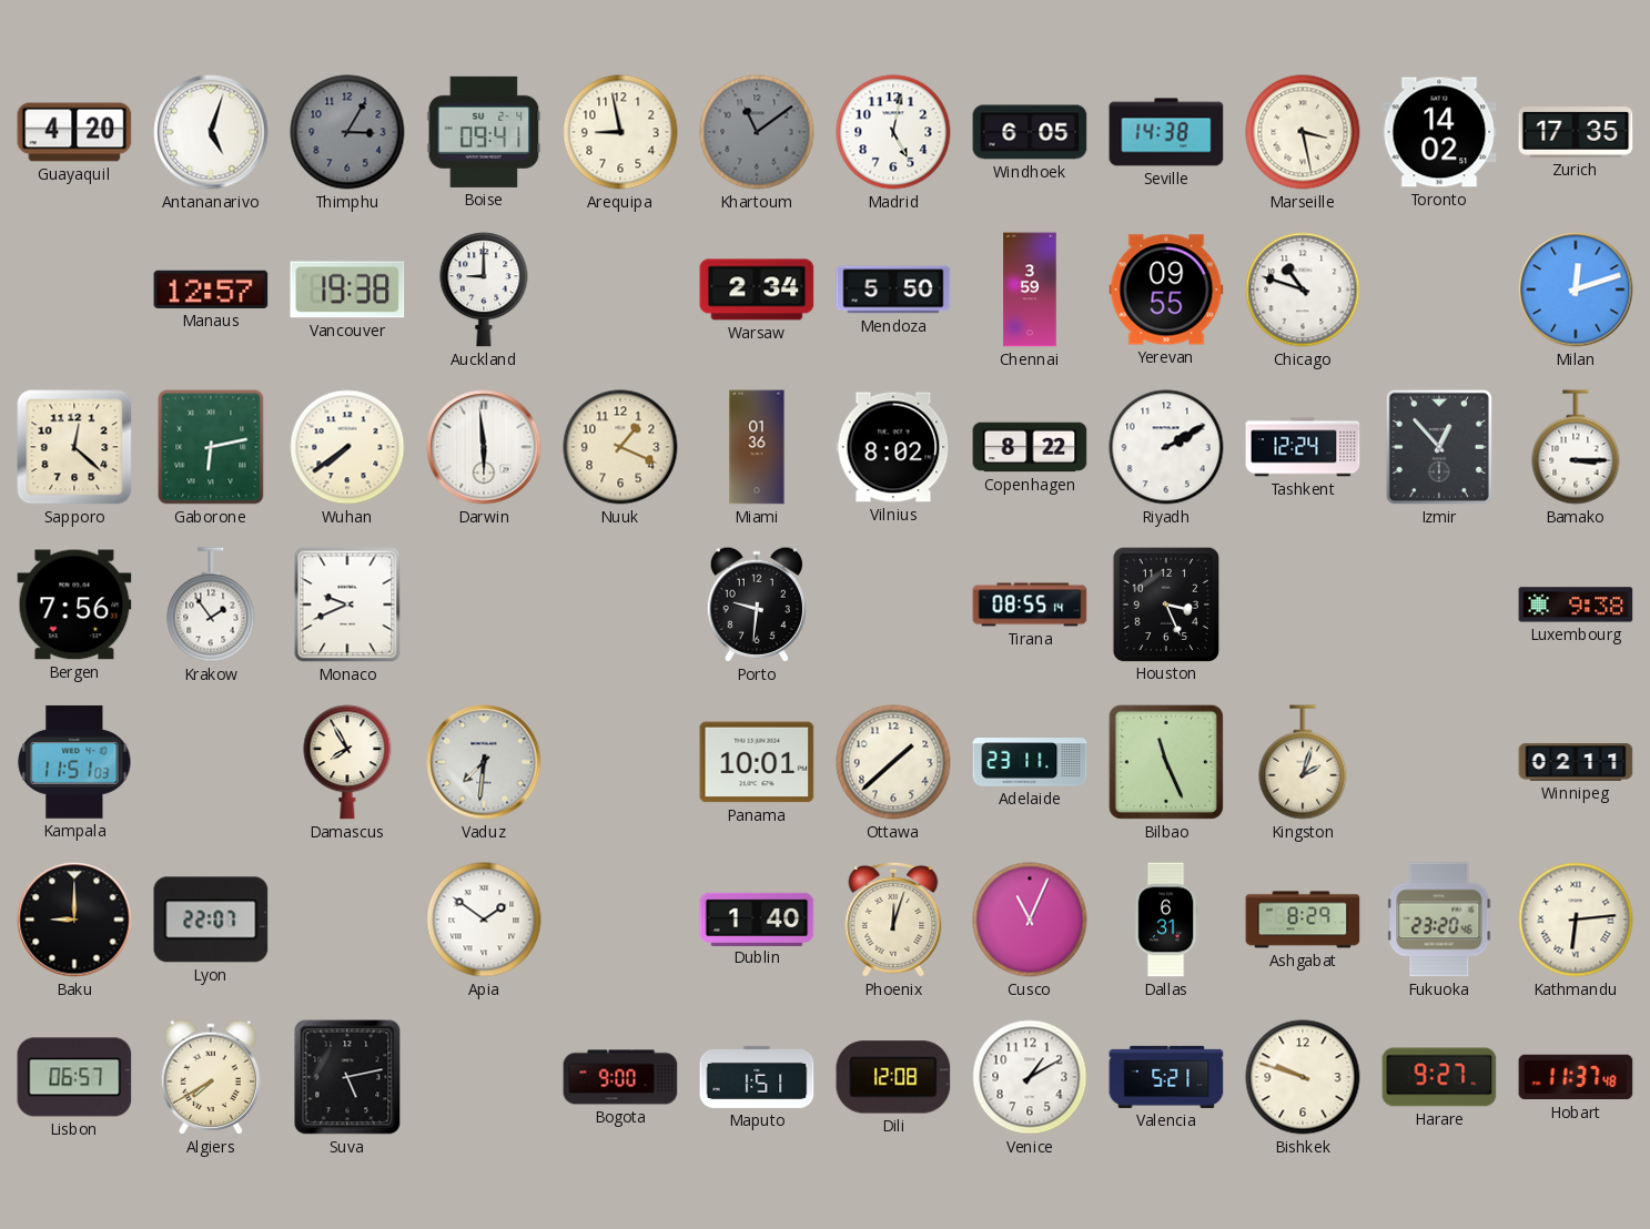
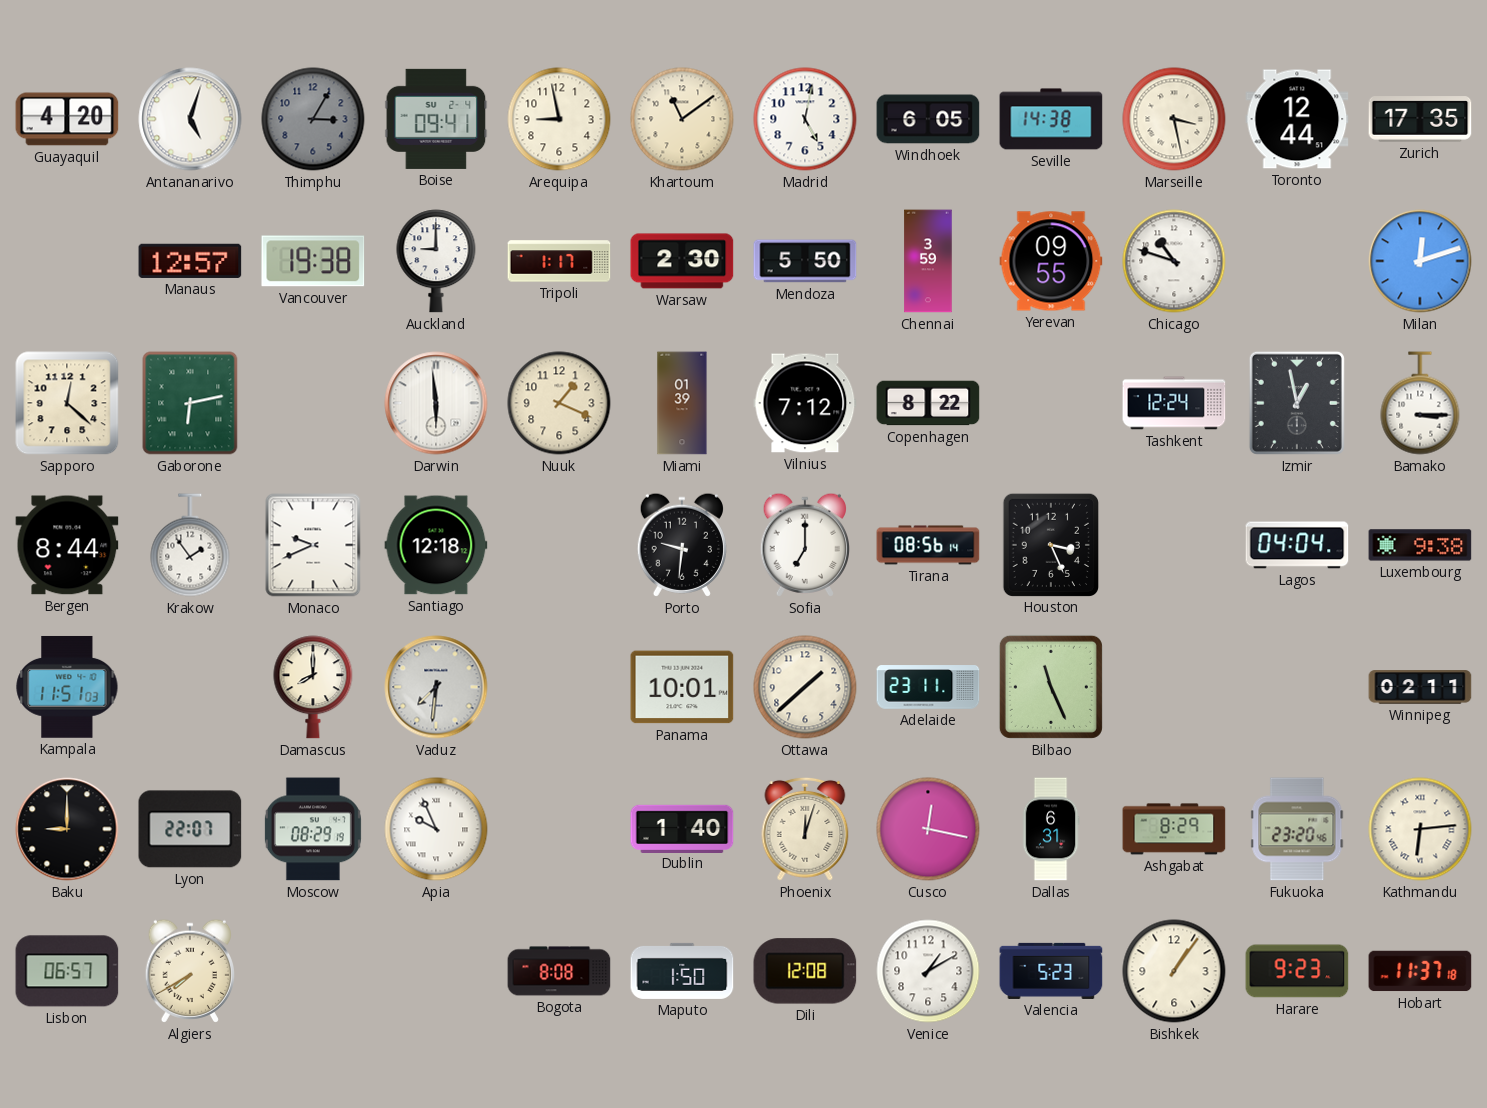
Khartoum dial: grey -> cream (682, 119)
Toronto: 14:02 -> 12:44 (1297, 119)
Tripoli: none -> 1:17 (559, 261)
Warsaw: 2:34 -> 2:30 (682, 261)
Wuhan: 7:39 -> none (347, 447)
Miami: 01:36 -> 01:39 (682, 403)
Vilnius: 8:02 -> 7:12 (805, 403)
Riyadh: 2:10 -> none (1166, 447)
Izmir: 12:53 -> 12:58 (1297, 403)
Bergen: 7:56 -> 8:44 (67, 545)
Santiago: none -> 12:18 (436, 545)
Sofia: none -> 7:00 (804, 545)
Tirana: 08:55 -> 08:56 (928, 545)
Lagos: none -> 04:04 (1297, 545)
Damascus: 7:55 -> 8:00 (313, 687)
Kingston: 2:03 -> none (1303, 762)
Moscow: none -> 08:29 (313, 829)
Apia: 1:51 -> 9:56 (436, 829)
Cusco: 11:04 -> 12:17 (928, 829)
Suva: 5:13 -> none (347, 1077)
Bogota: 9:00 -> 8:08 (559, 971)
Maputo: 1:51 -> 1:50 (682, 971)
Valencia: 5:21 -> 5:23 (1051, 971)
Bishkek: 9:48 -> 1:06 (1174, 971)
Harare: 9:27 -> 9:23 (1297, 971)
Hobart: 11:37:48 -> 11:37:18 (1420, 971)
